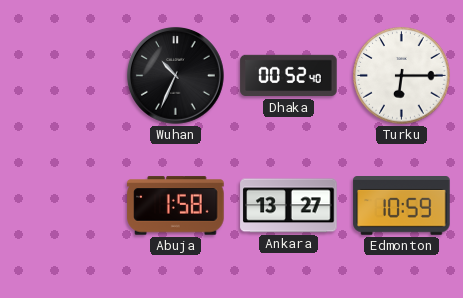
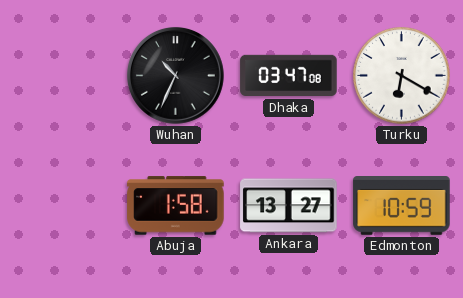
Dhaka: 00:52 -> 03:47 (289, 76)
Turku: 6:15 -> 6:20 (402, 76)
